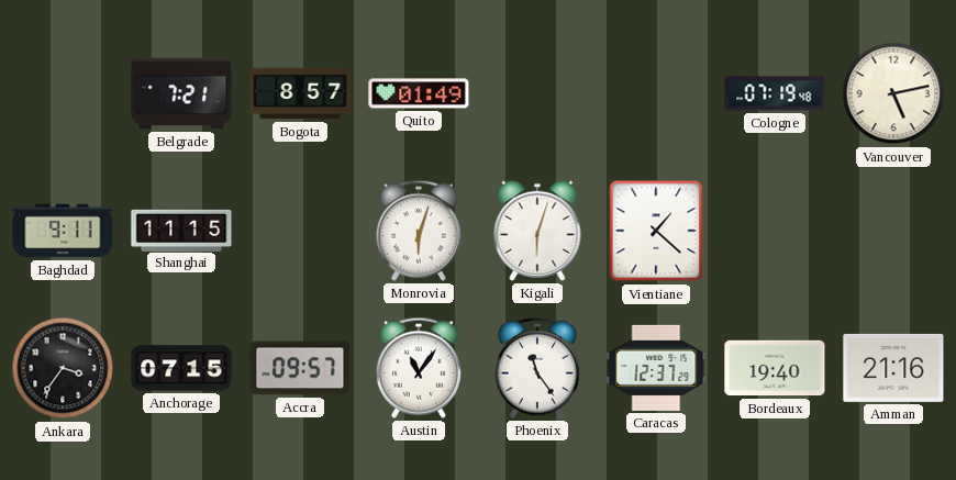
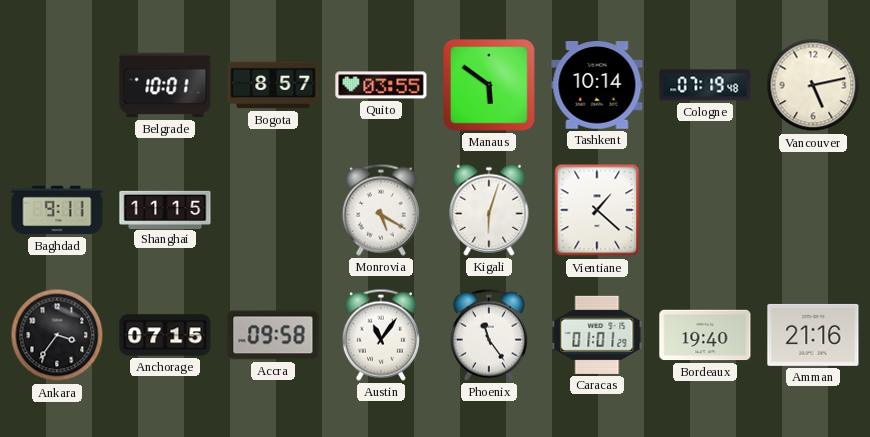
Belgrade: 7:21 -> 10:01 (165, 85)
Quito: 01:49 -> 03:55 (381, 85)
Manaus: none -> 5:51 (490, 86)
Tashkent: none -> 10:14 (597, 85)
Monrovia: 6:03 -> 5:20 (381, 210)
Accra: 09:57 -> 09:58 (273, 335)
Caracas: 12:37 -> 01:01 (597, 335)
